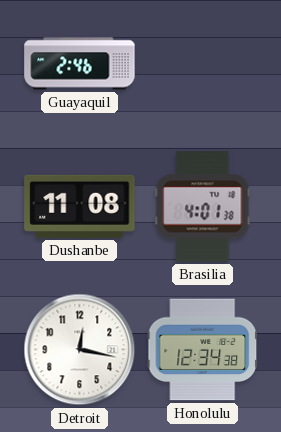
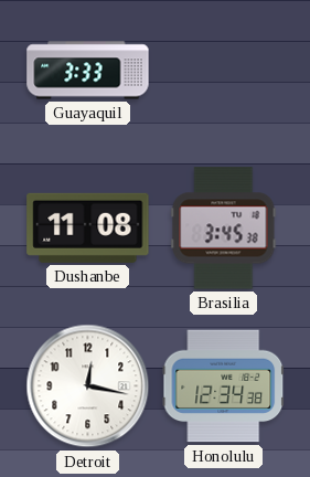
Guayaquil: 2:46 -> 3:33 (88, 71)
Brasilia: 4:01 -> 3:45 (224, 229)
